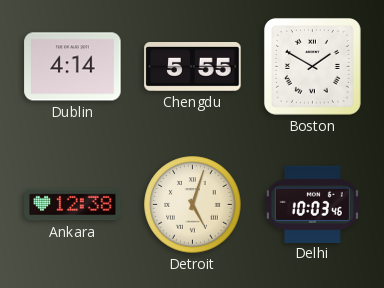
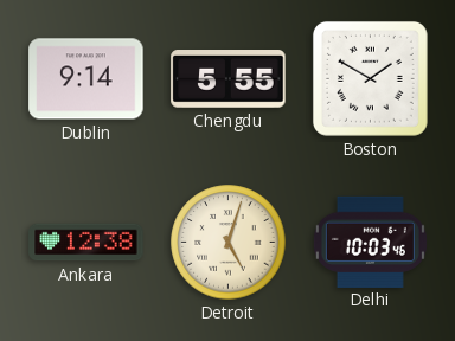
Dublin: 4:14 -> 9:14 (86, 79)
